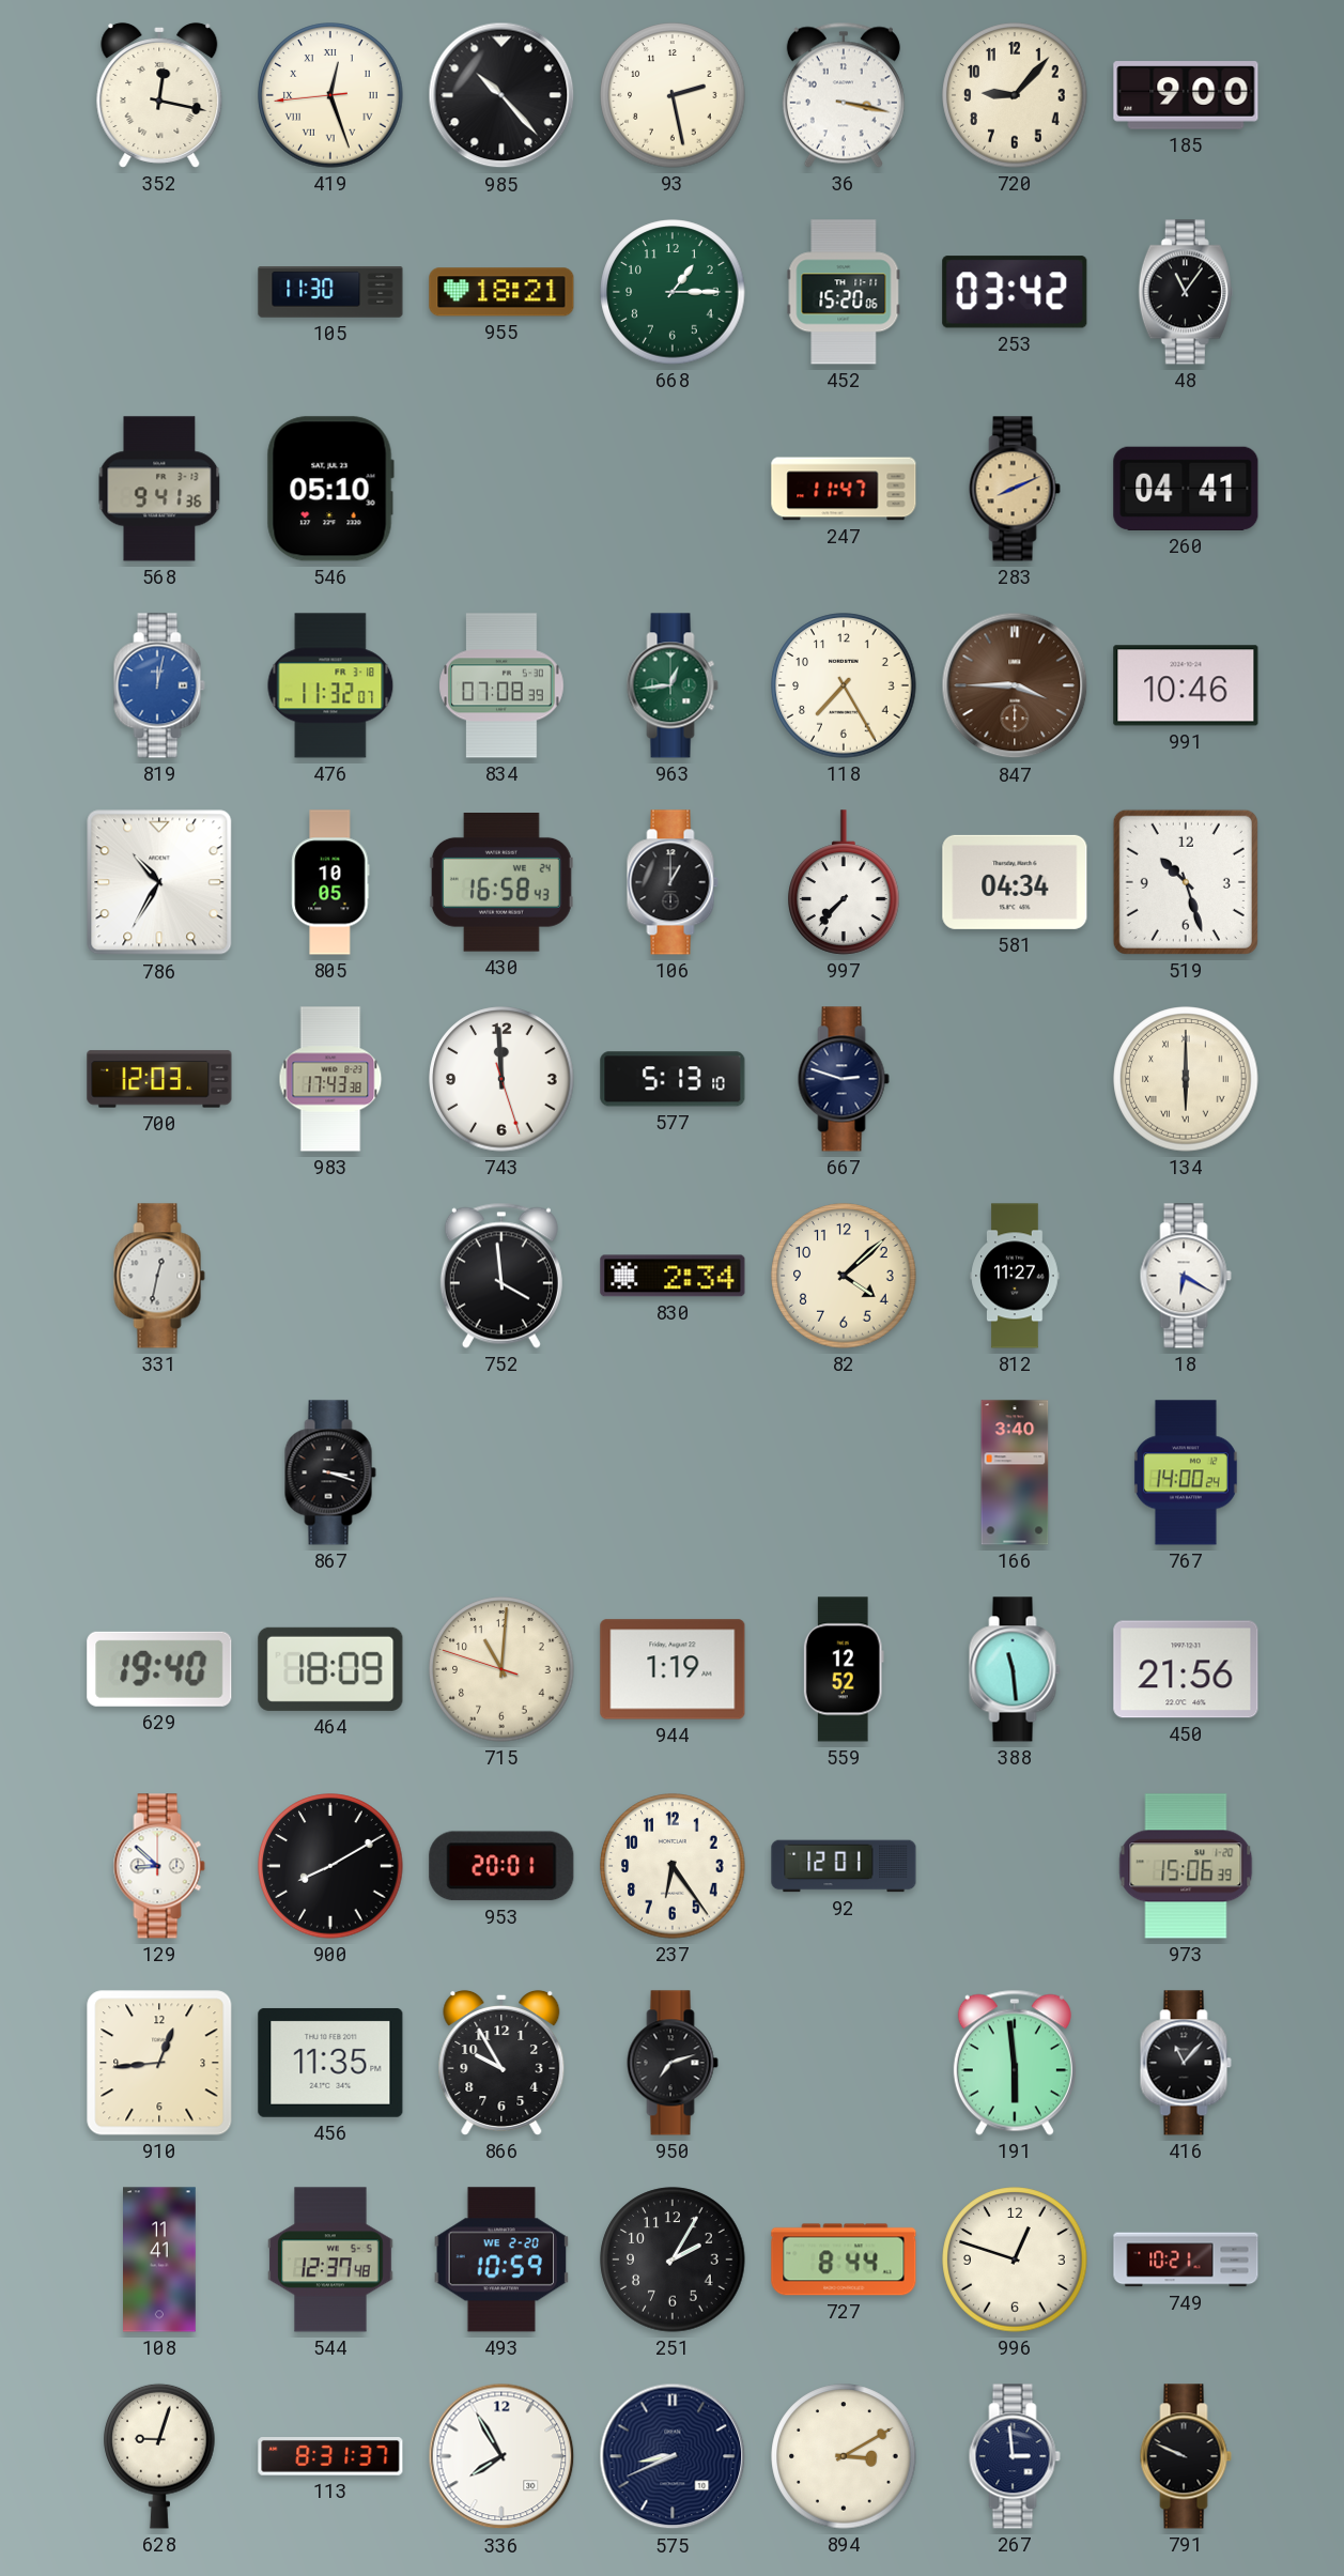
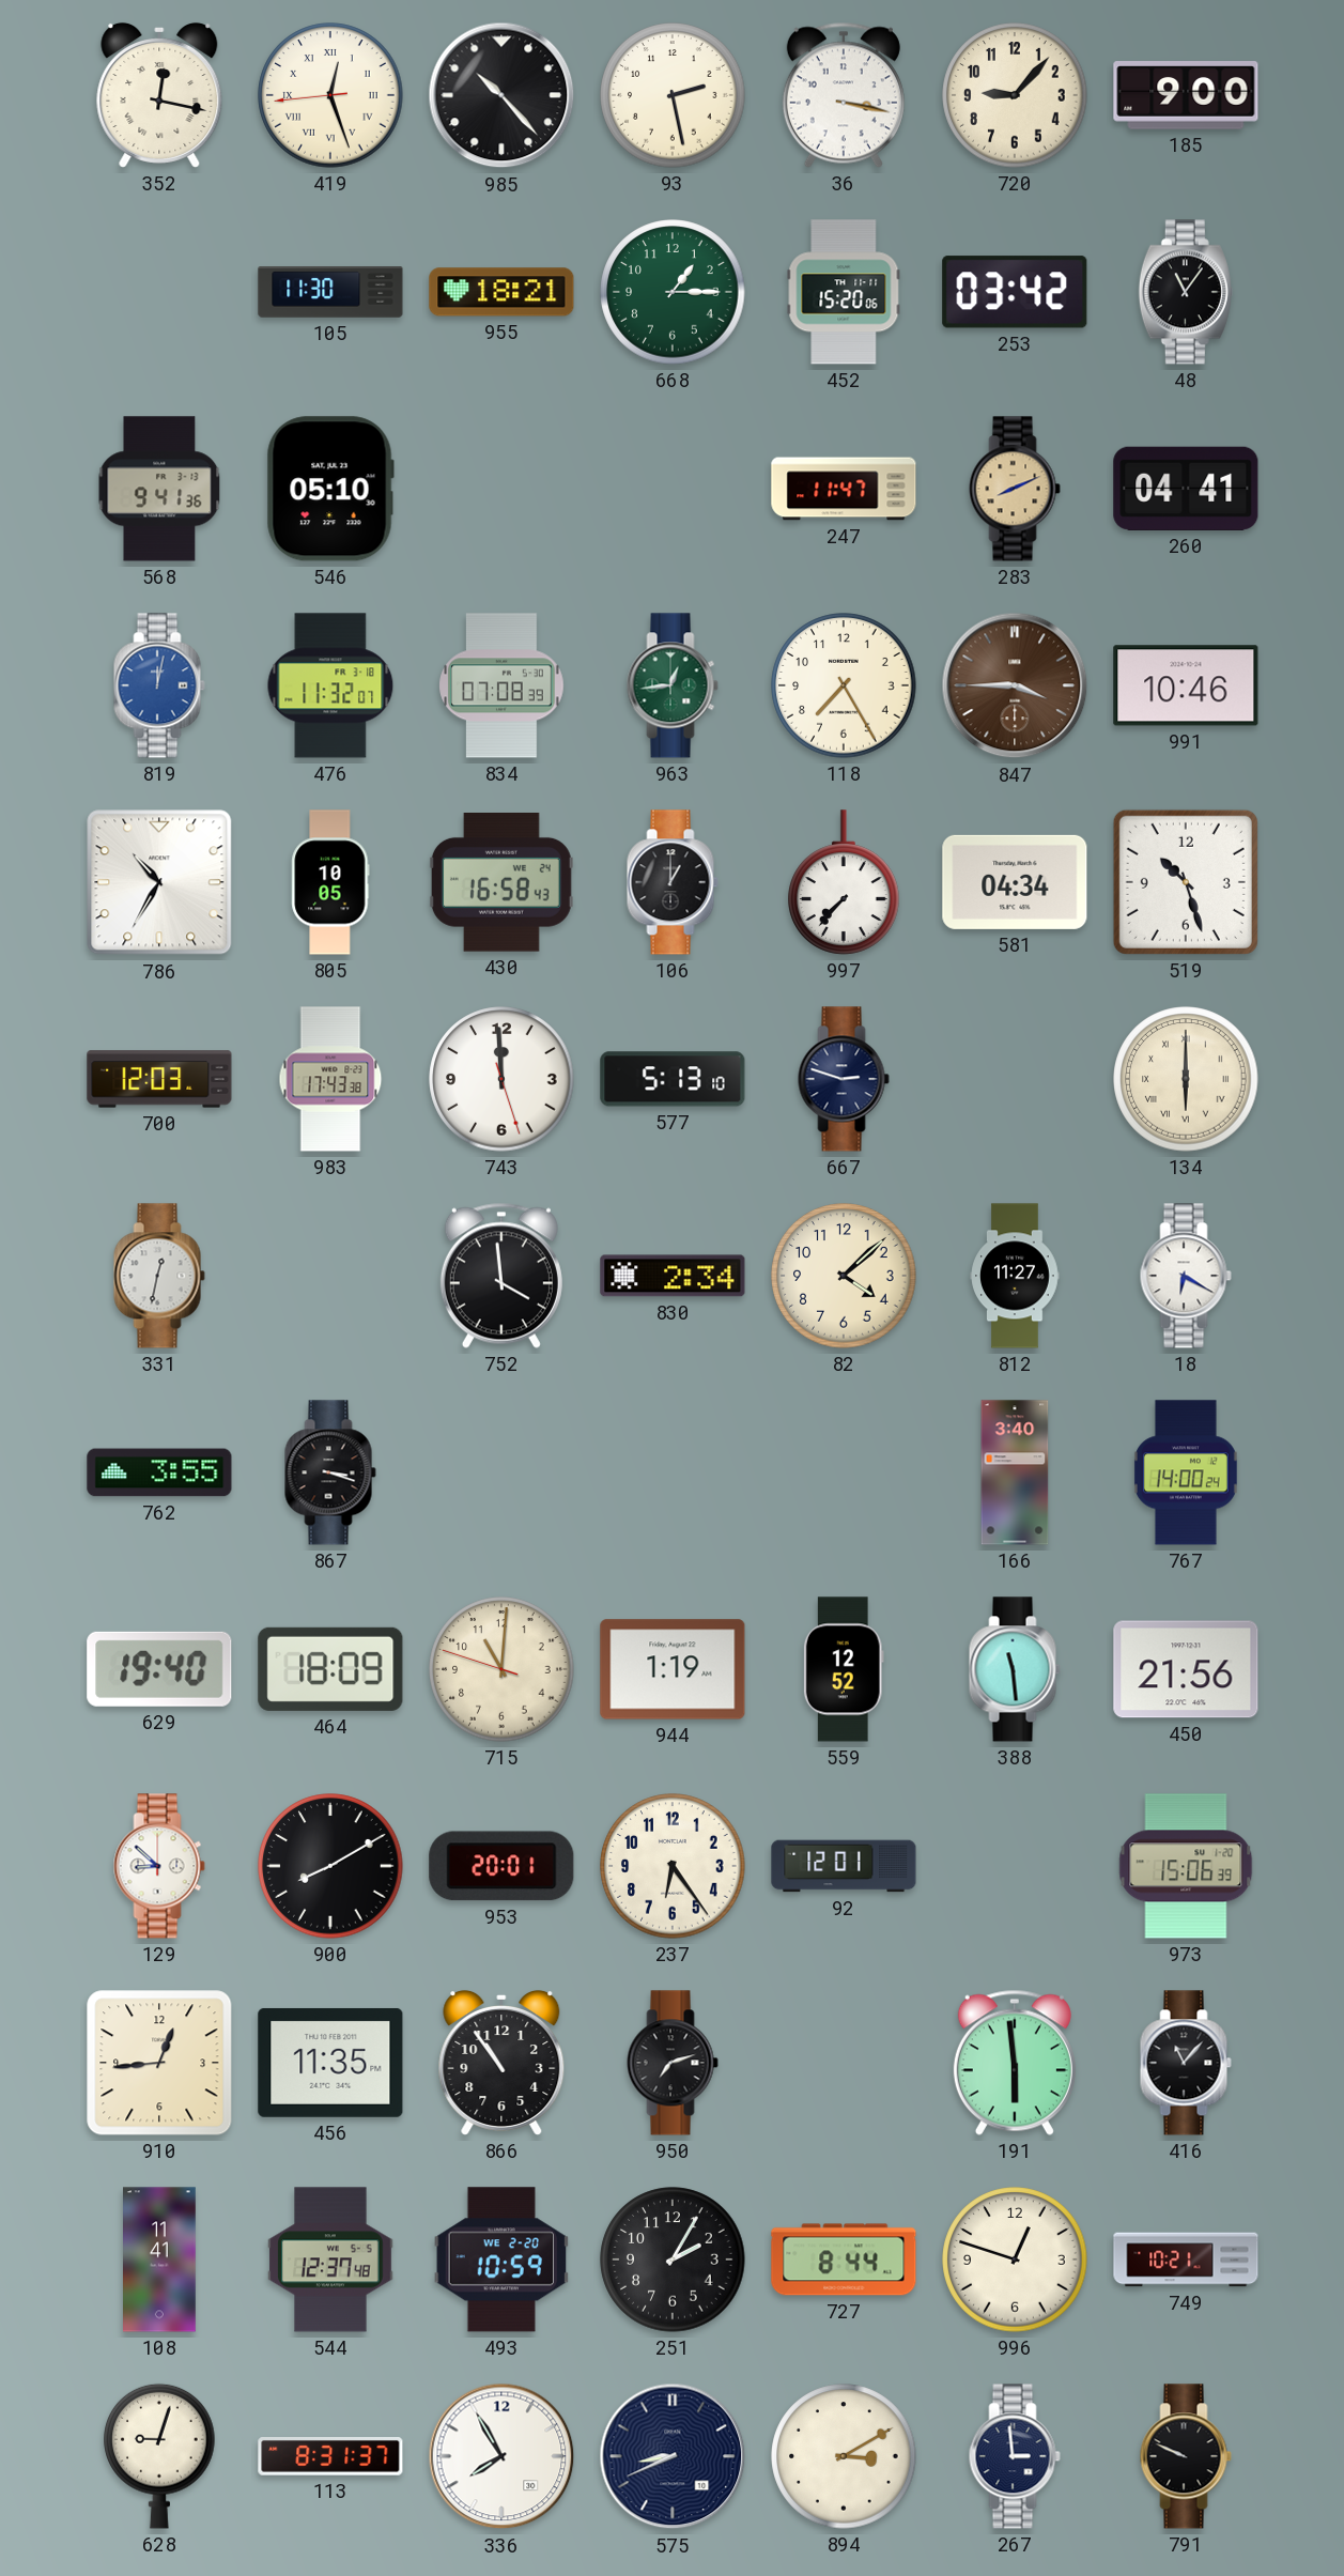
762: none -> 3:55 (159, 1472)
866: 9:55 -> 10:54 (501, 2063)
